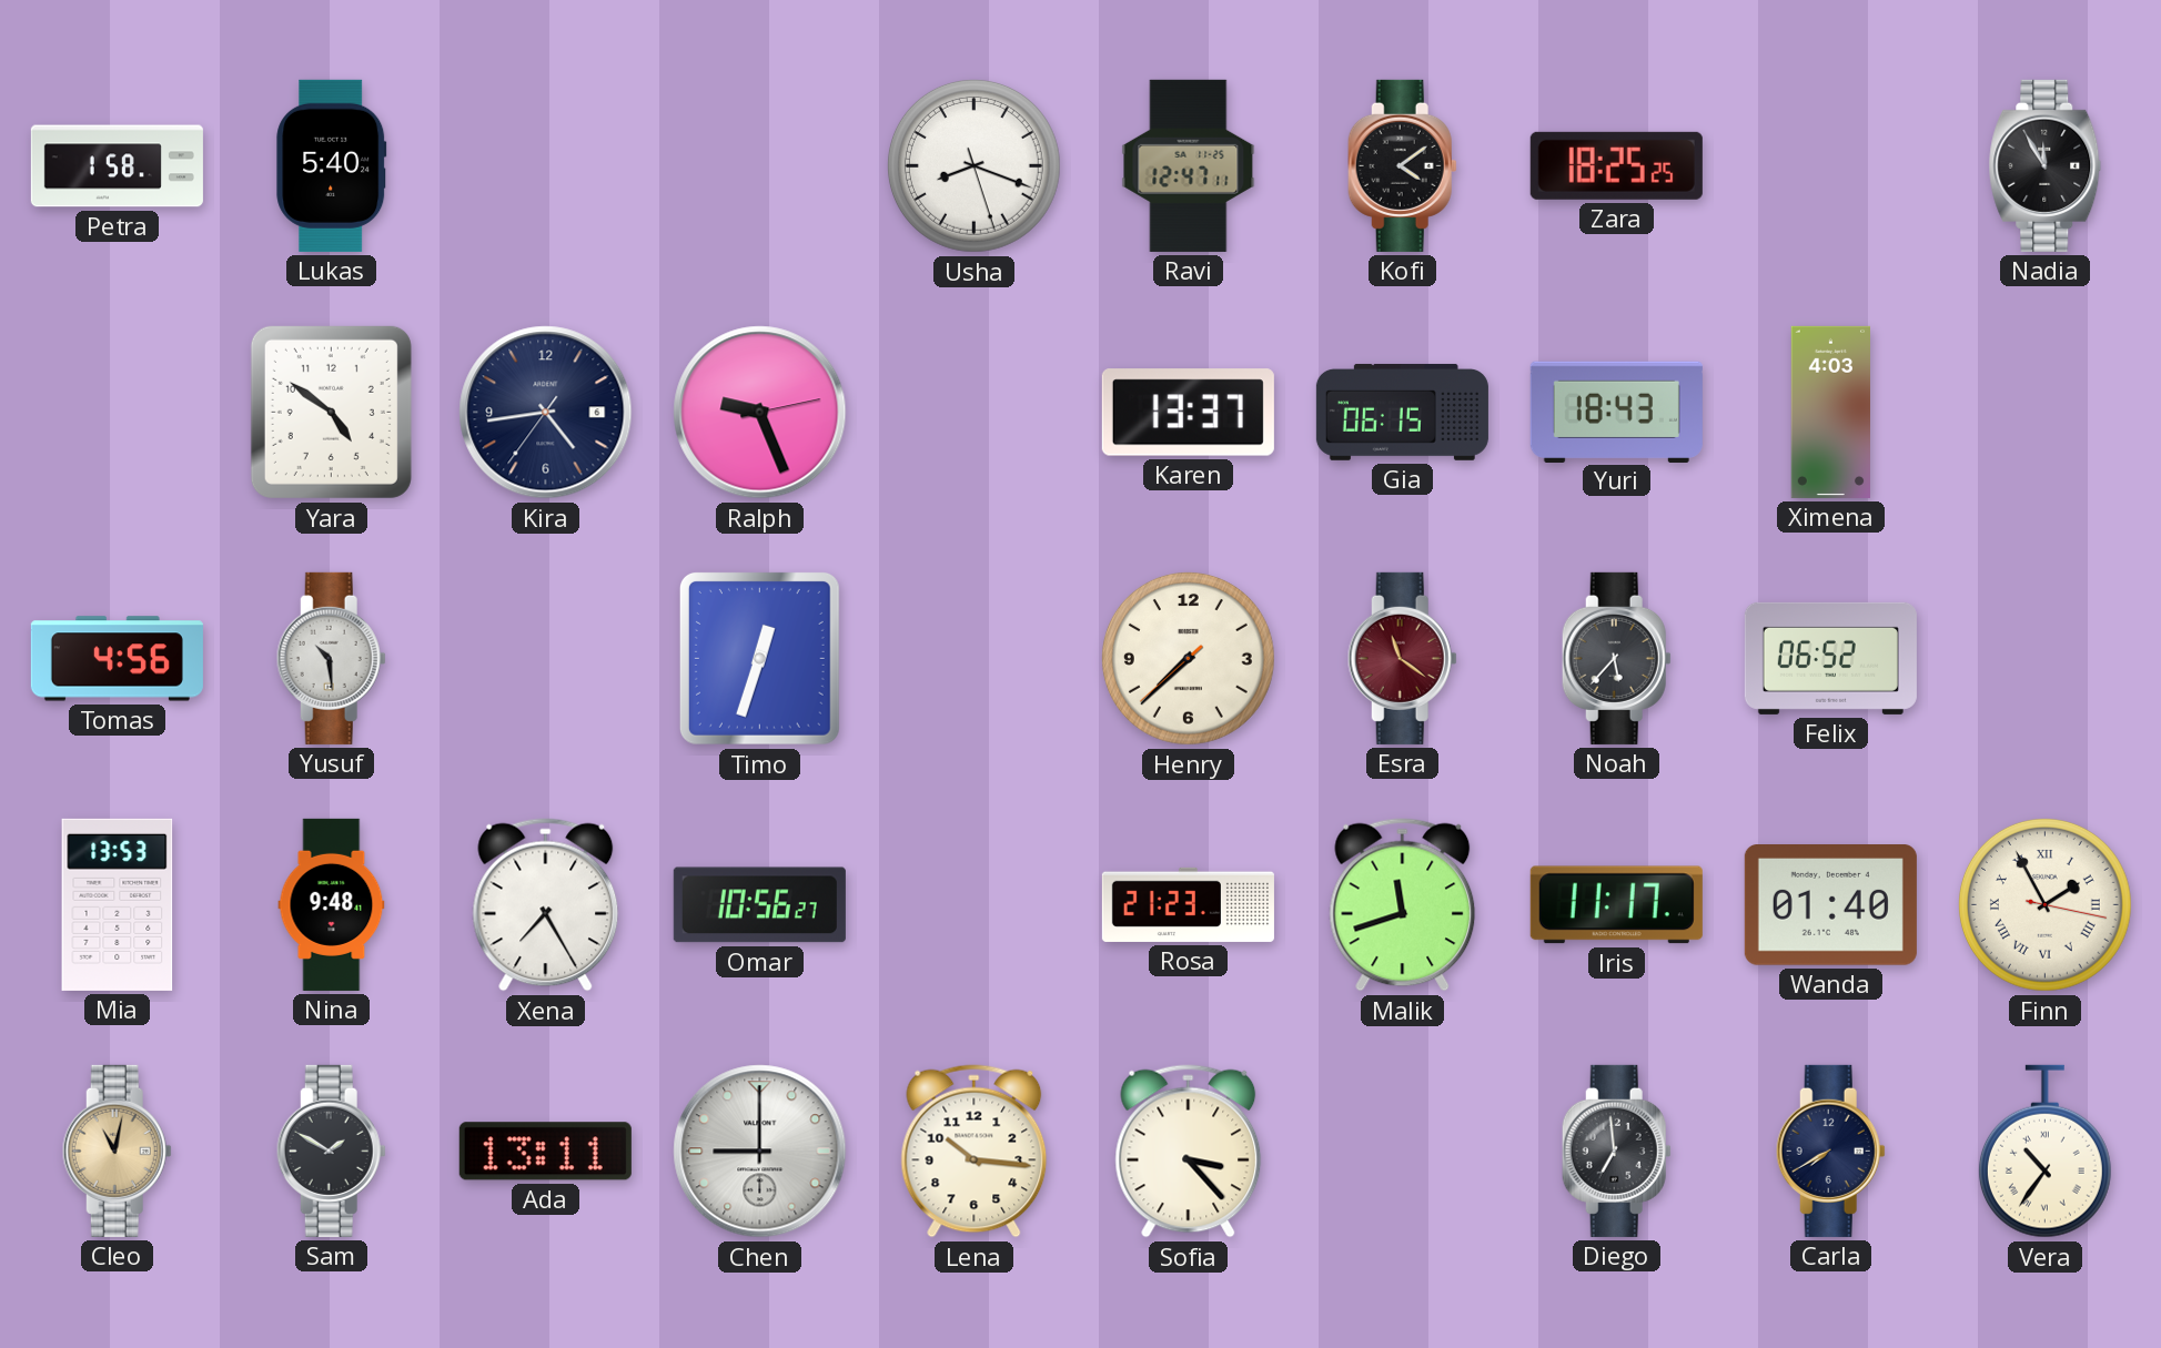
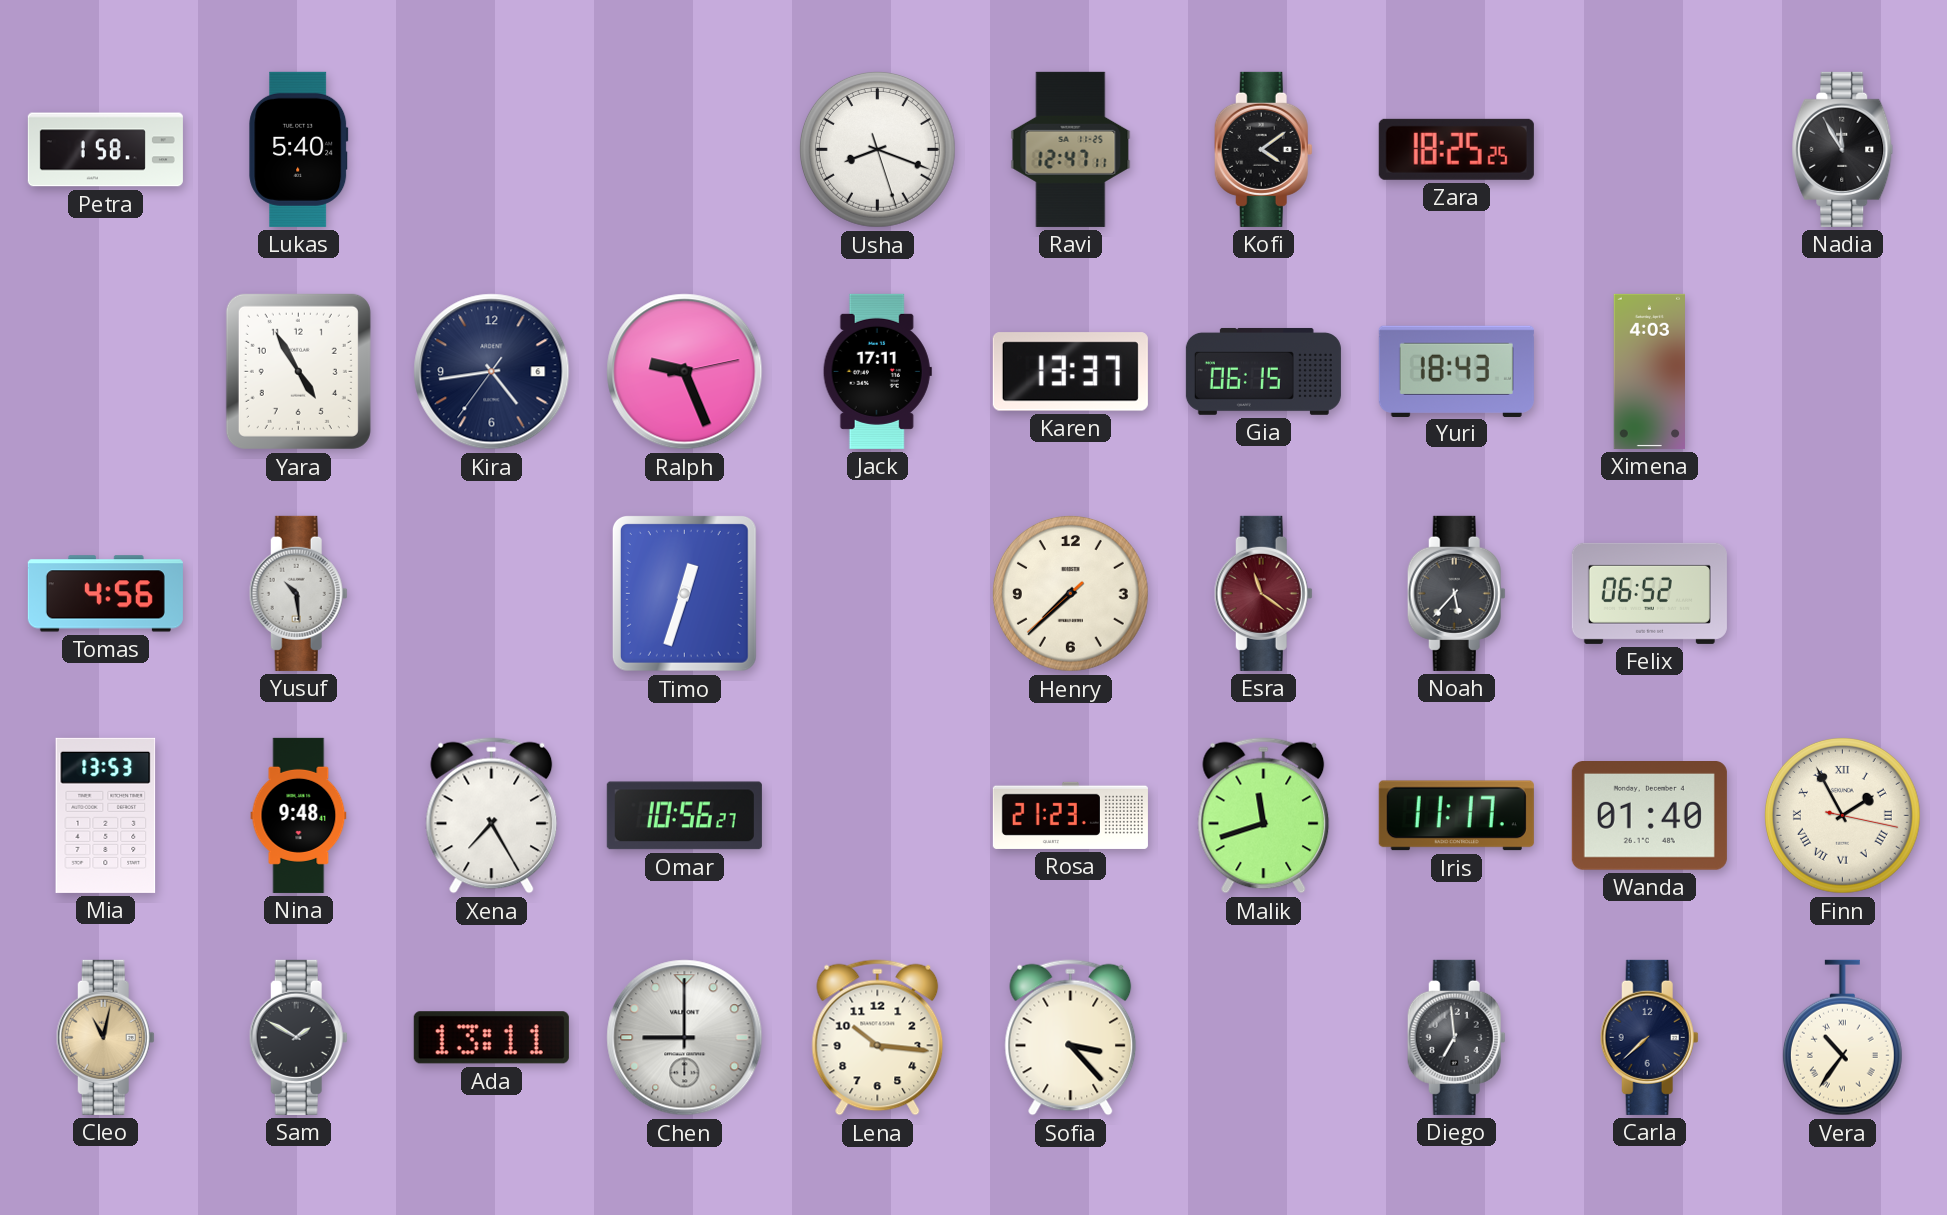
Yara: 4:51 -> 4:55 (298, 371)
Jack: none -> 17:11 (877, 371)
Carla: 7:40 -> 7:38 (1649, 1037)
